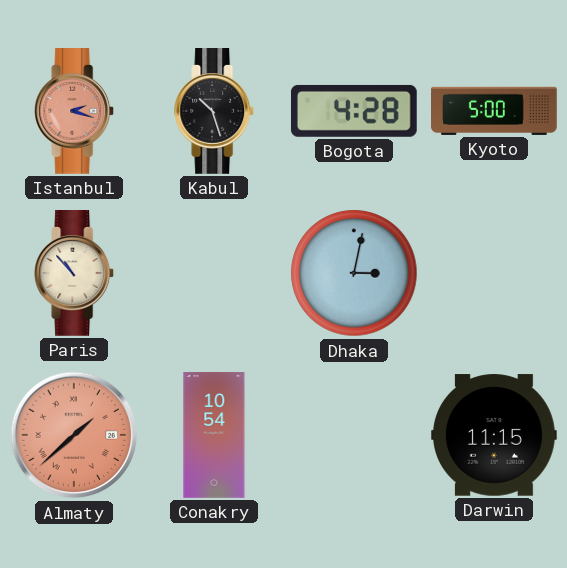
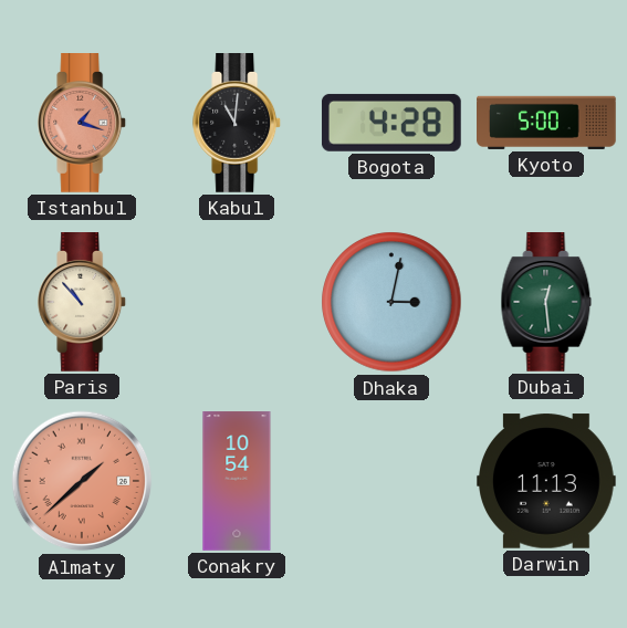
Istanbul: 2:18 -> 1:18 (83, 124)
Kabul: 10:27 -> 11:01 (238, 124)
Dubai: none -> 12:29 (546, 303)
Darwin: 11:15 -> 11:13 (547, 481)
